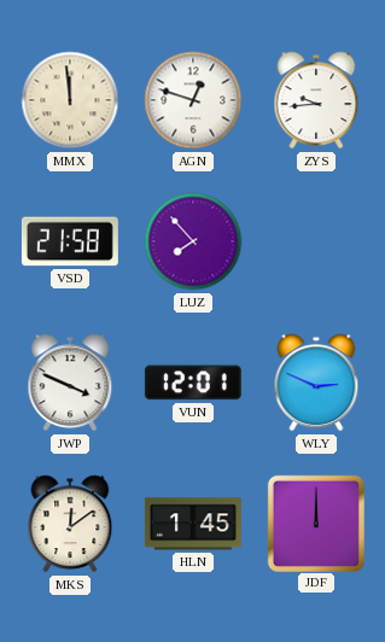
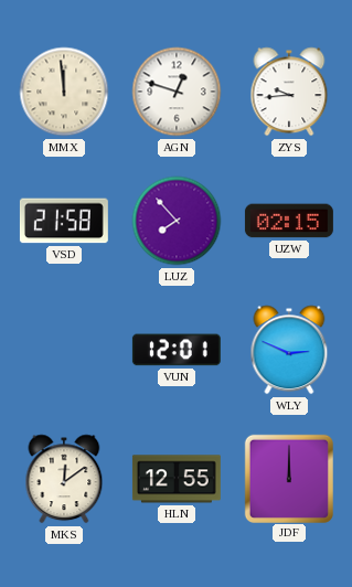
UZW: none -> 02:15 (289, 221)
JWP: 3:49 -> none (70, 383)
HLN: 1:45 -> 12:55 (177, 479)
